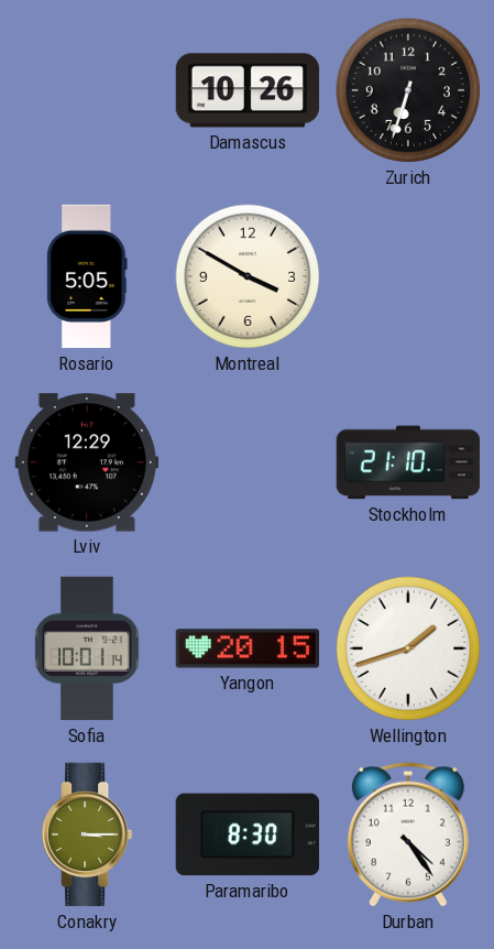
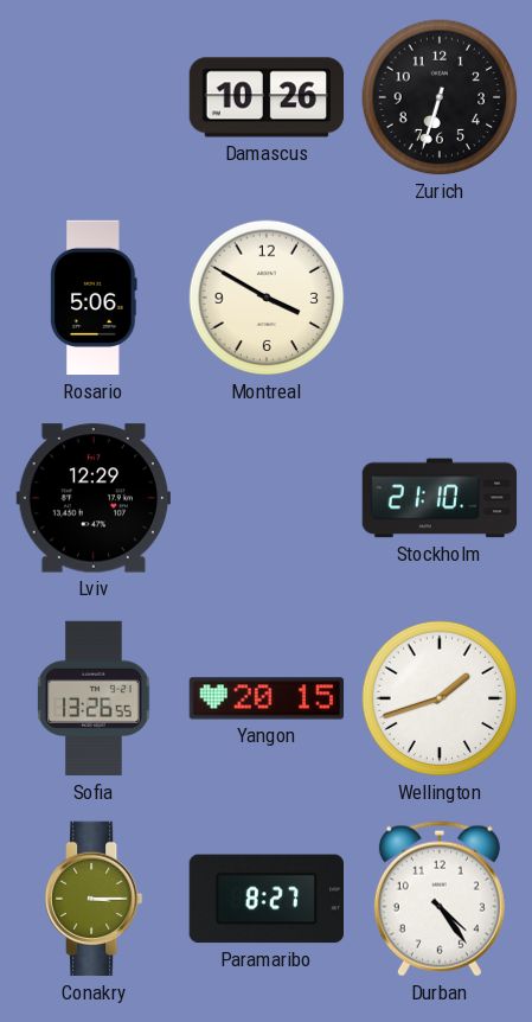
Rosario: 5:05 -> 5:06 (94, 298)
Sofia: 10:01 -> 13:26 (94, 698)
Paramaribo: 8:30 -> 8:27 (265, 899)
